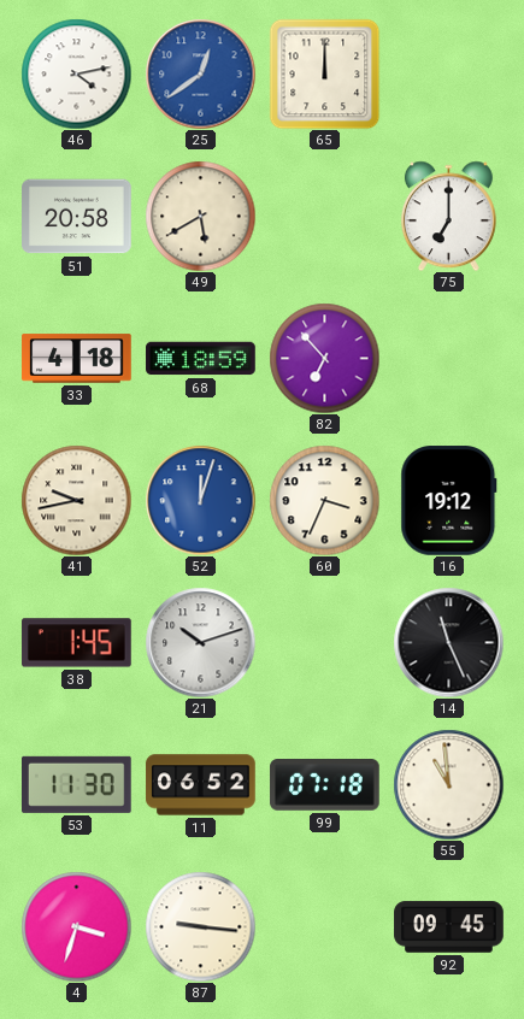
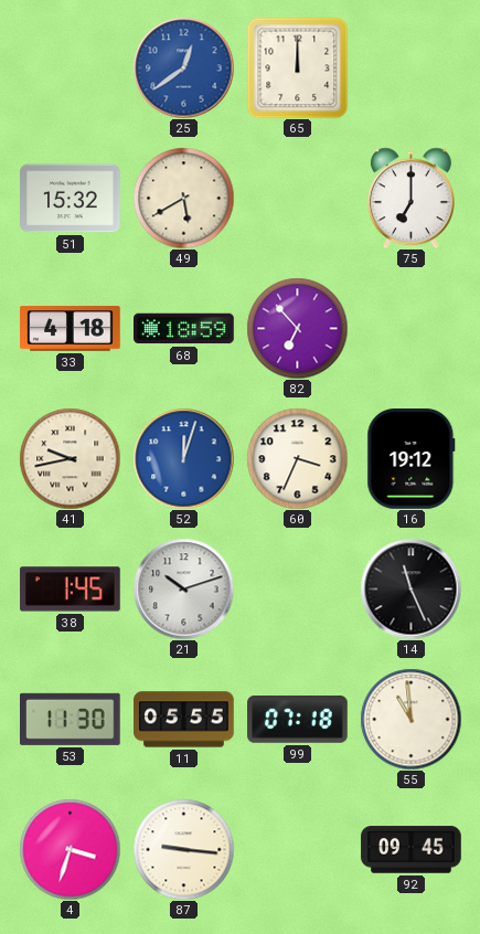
46: 4:13 -> none (76, 73)
51: 20:58 -> 15:32 (71, 199)
11: 06:52 -> 05:55 (184, 720)
